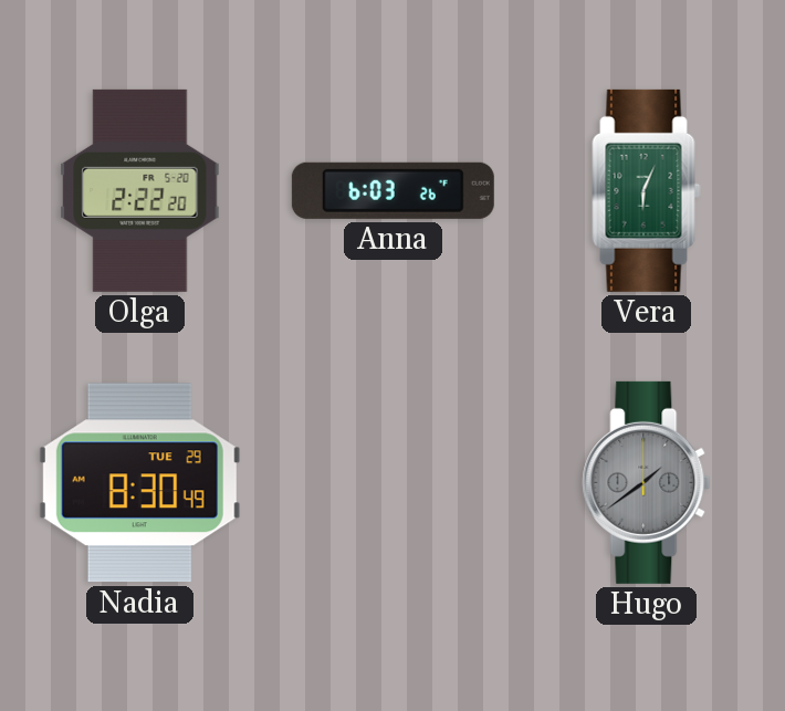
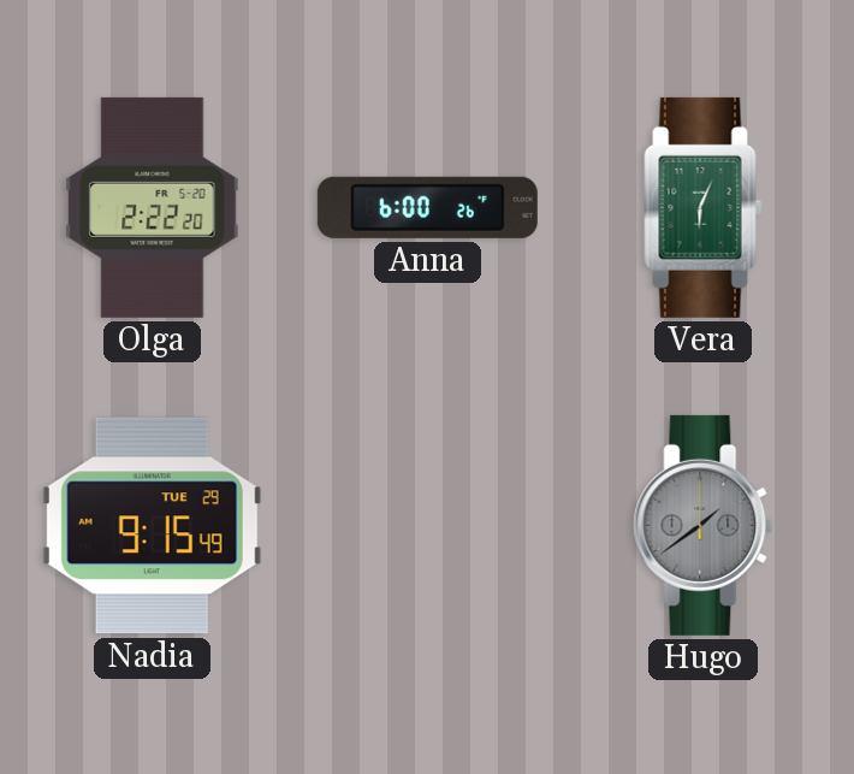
Anna: 6:03 -> 6:00 (427, 207)
Nadia: 8:30 -> 9:15 (152, 526)
